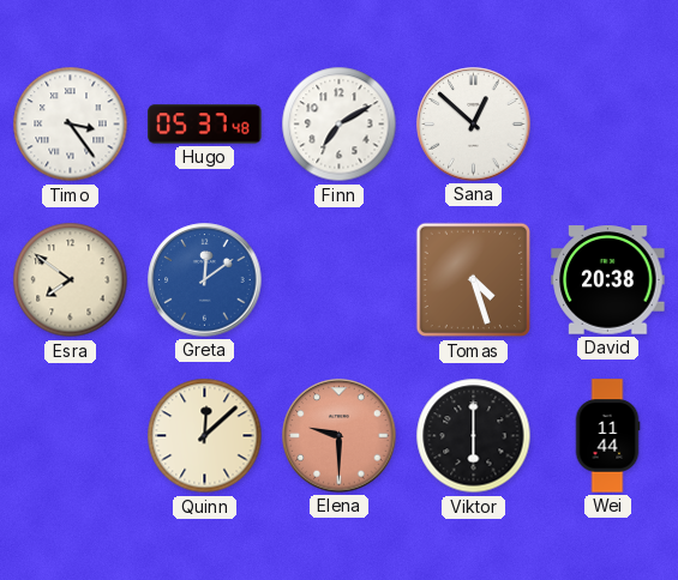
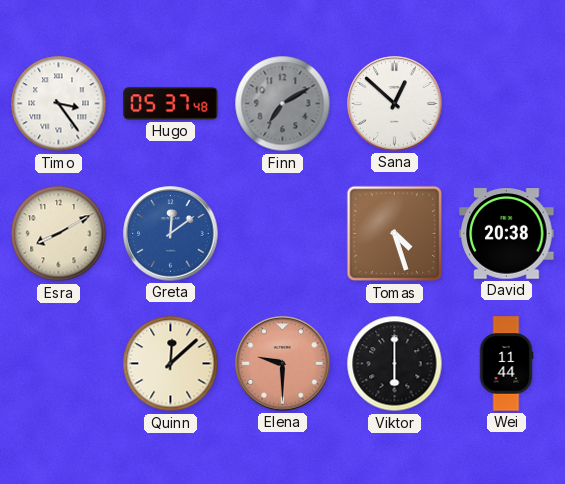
Finn dial: white -> grey (283, 104)
Esra: 7:51 -> 8:10 (59, 234)
